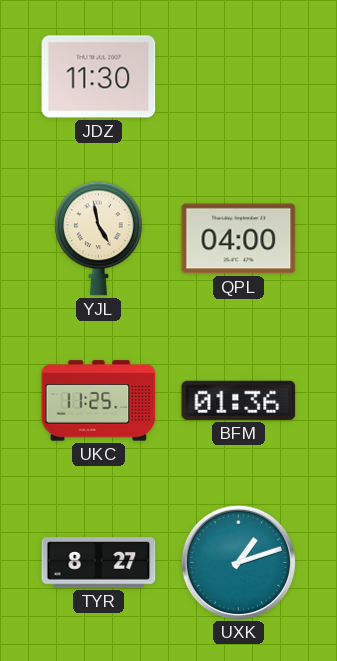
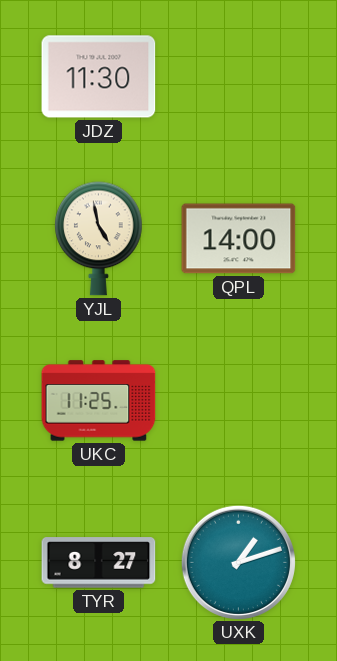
QPL: 04:00 -> 14:00 (239, 239)
BFM: 01:36 -> none (239, 400)
